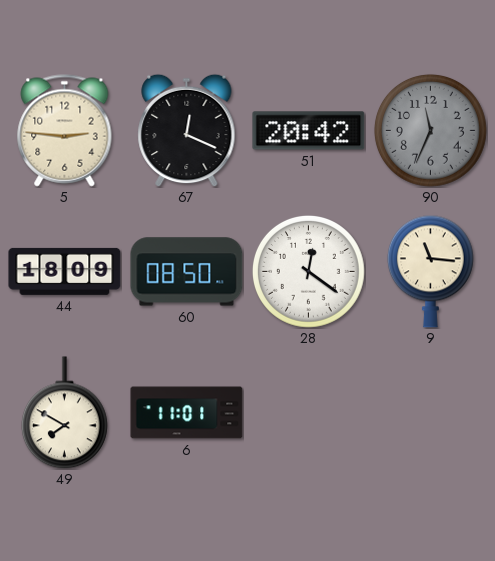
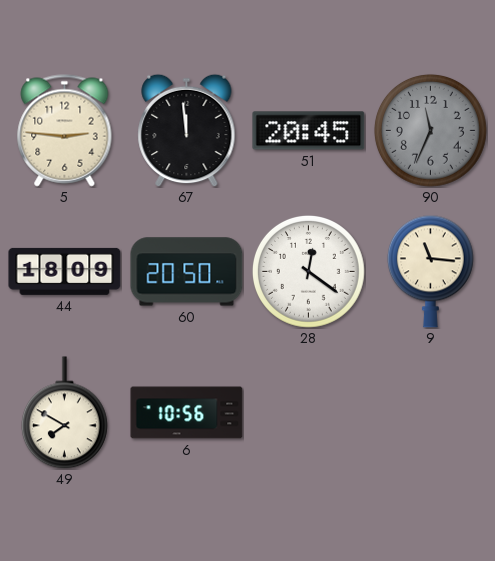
67: 12:19 -> 11:59 (187, 130)
51: 20:42 -> 20:45 (309, 131)
60: 08:50 -> 20:50 (187, 272)
6: 11:01 -> 10:56 (187, 413)
